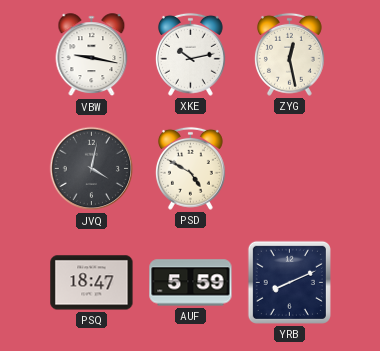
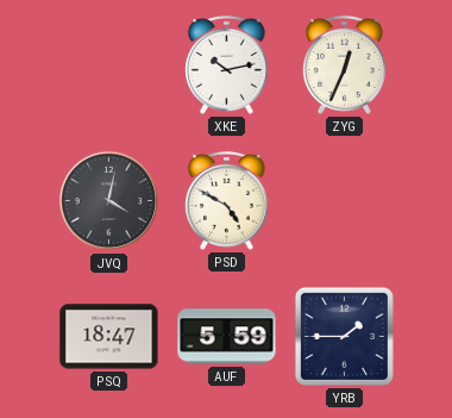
VBW: 9:17 -> none (92, 55)
ZYG: 12:28 -> 12:34 (344, 64)
YRB: 8:11 -> 1:45 (344, 336)
